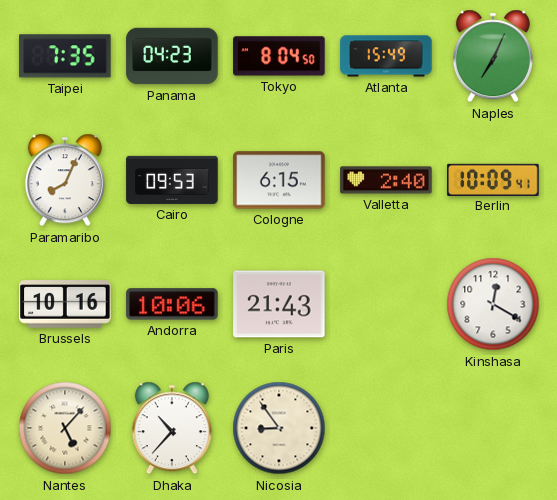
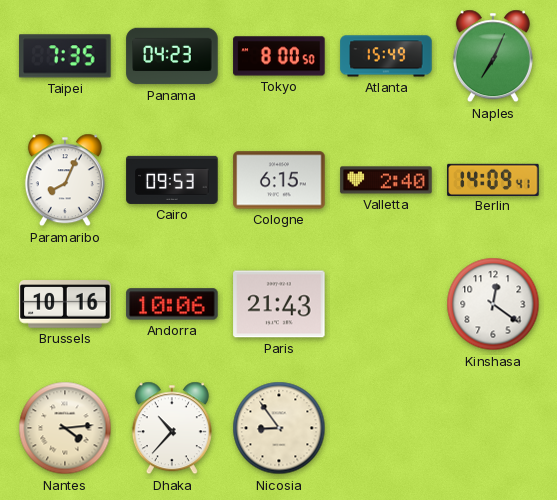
Tokyo: 8:04 -> 8:00 (279, 56)
Berlin: 10:09 -> 14:09 (493, 179)
Kinshasa: 12:20 -> 12:21 (493, 304)
Nantes: 5:07 -> 4:14 (65, 428)
